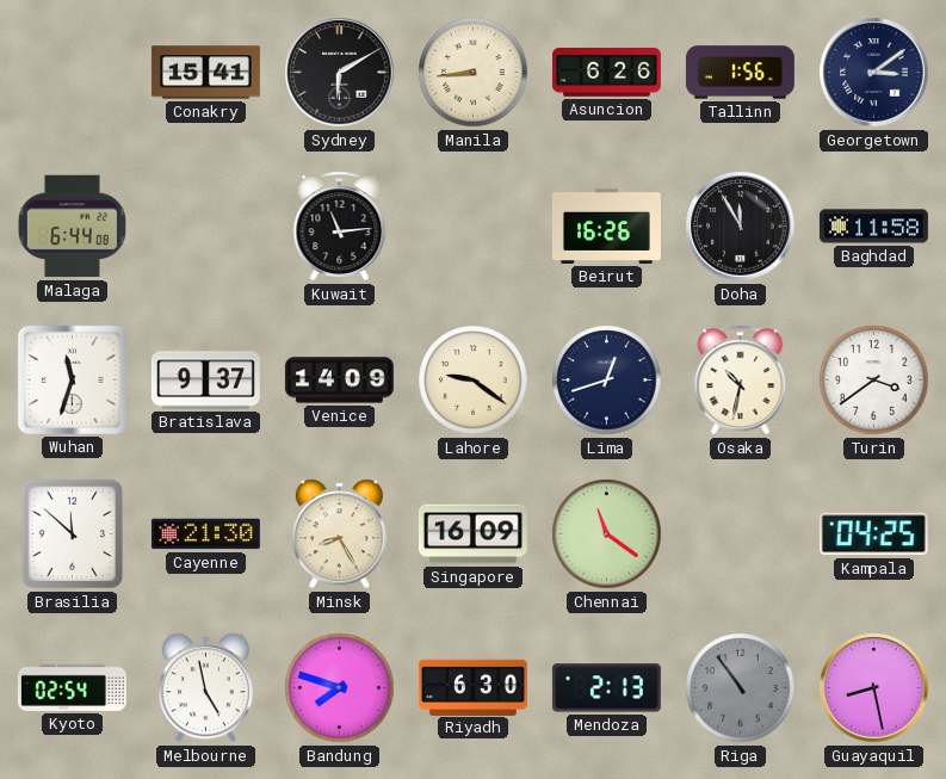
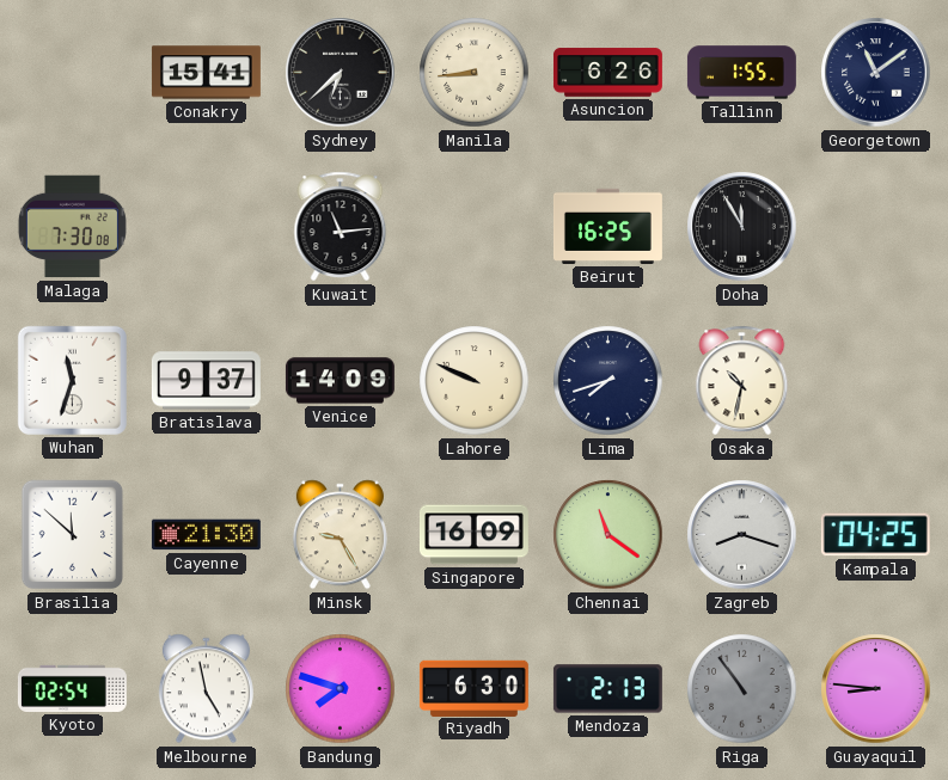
Sydney: 6:10 -> 6:38 (341, 73)
Tallinn: 1:56 -> 1:55 (741, 73)
Georgetown: 3:09 -> 11:09 (876, 73)
Malaga: 6:44 -> 7:30 (72, 227)
Beirut: 16:26 -> 16:25 (607, 226)
Baghdad: 11:58 -> none (873, 227)
Lahore: 9:21 -> 9:49 (475, 381)
Lima: 12:42 -> 7:42 (608, 381)
Turin: 3:39 -> none (874, 381)
Minsk: 8:25 -> 9:25 (340, 535)
Zagreb: none -> 8:18 (742, 535)
Guayaquil: 8:28 -> 8:46 (876, 689)
